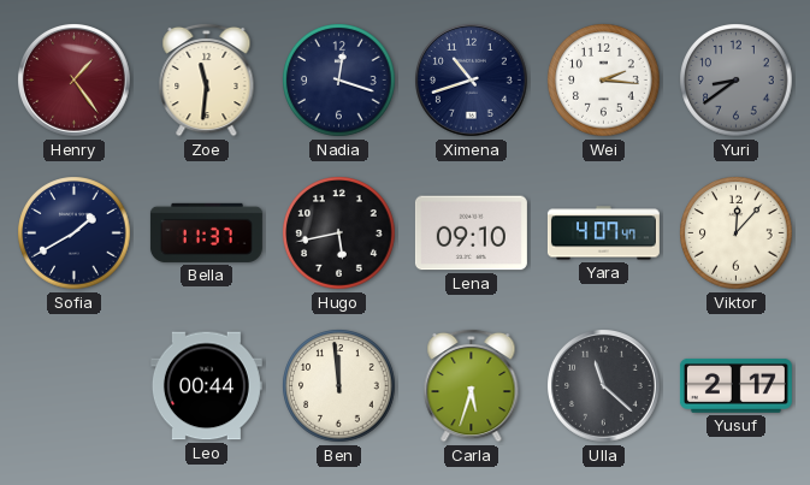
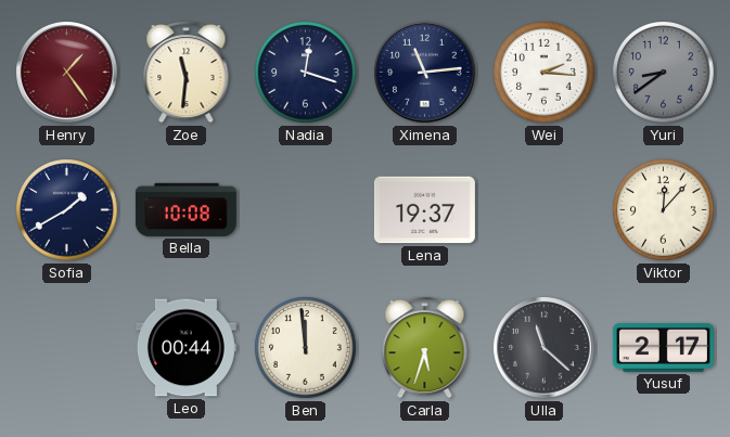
Ximena: 10:42 -> 11:14 (425, 73)
Bella: 11:37 -> 10:08 (185, 209)
Hugo: 5:43 -> none (339, 233)
Lena: 09:10 -> 19:37 (424, 210)
Yara: 4:07 -> none (603, 233)
